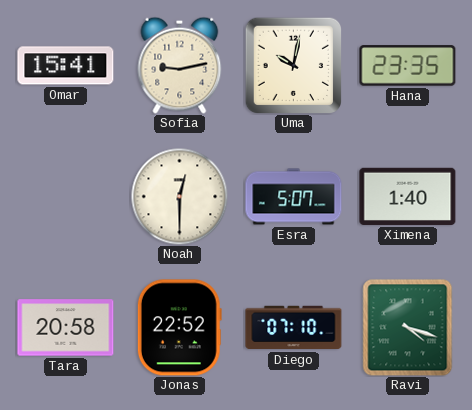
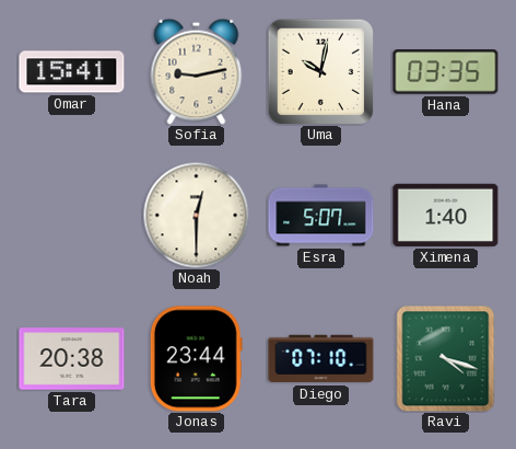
Hana: 23:35 -> 03:35 (446, 72)
Tara: 20:58 -> 20:38 (72, 359)
Jonas: 22:52 -> 23:44 (196, 359)
